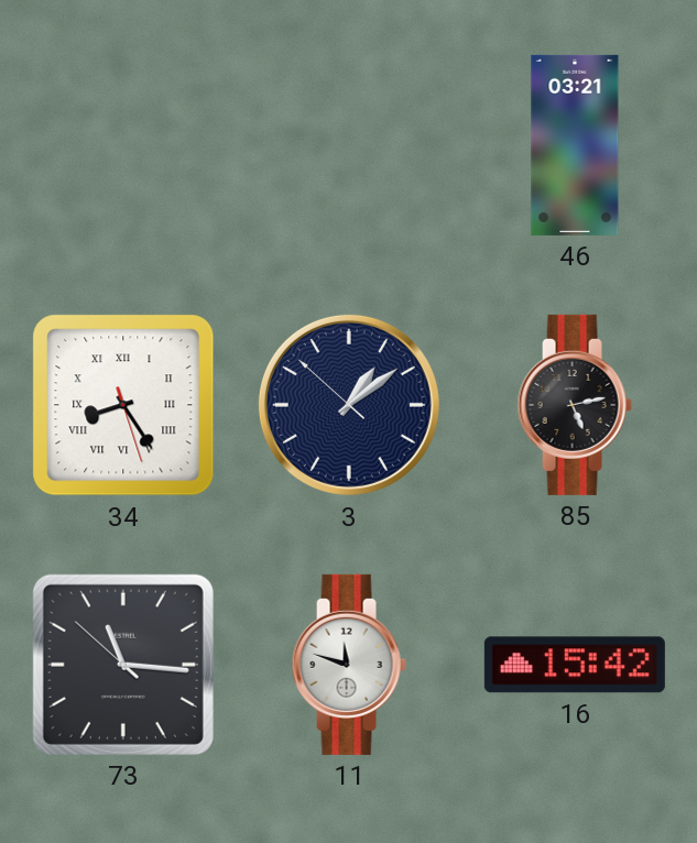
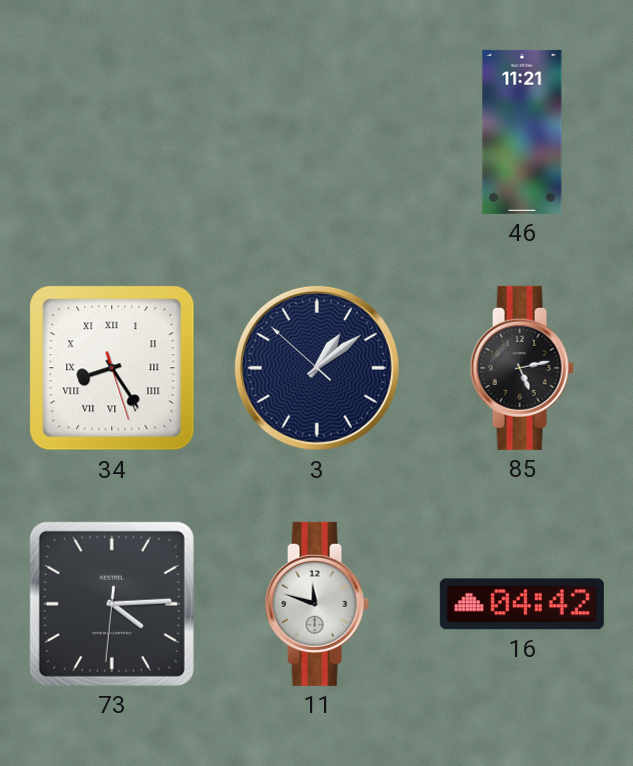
46: 03:21 -> 11:21 (522, 132)
73: 11:15 -> 4:14 (112, 604)
16: 15:42 -> 04:42 (522, 604)
